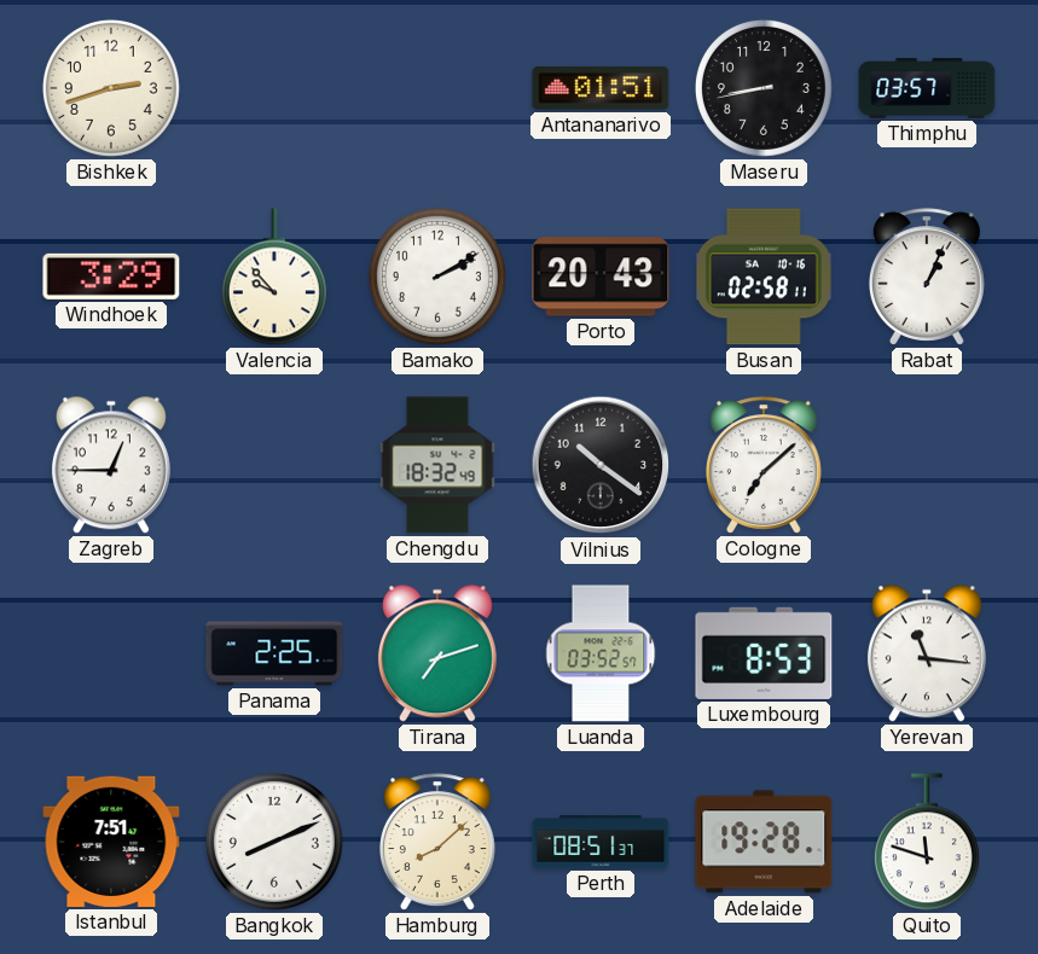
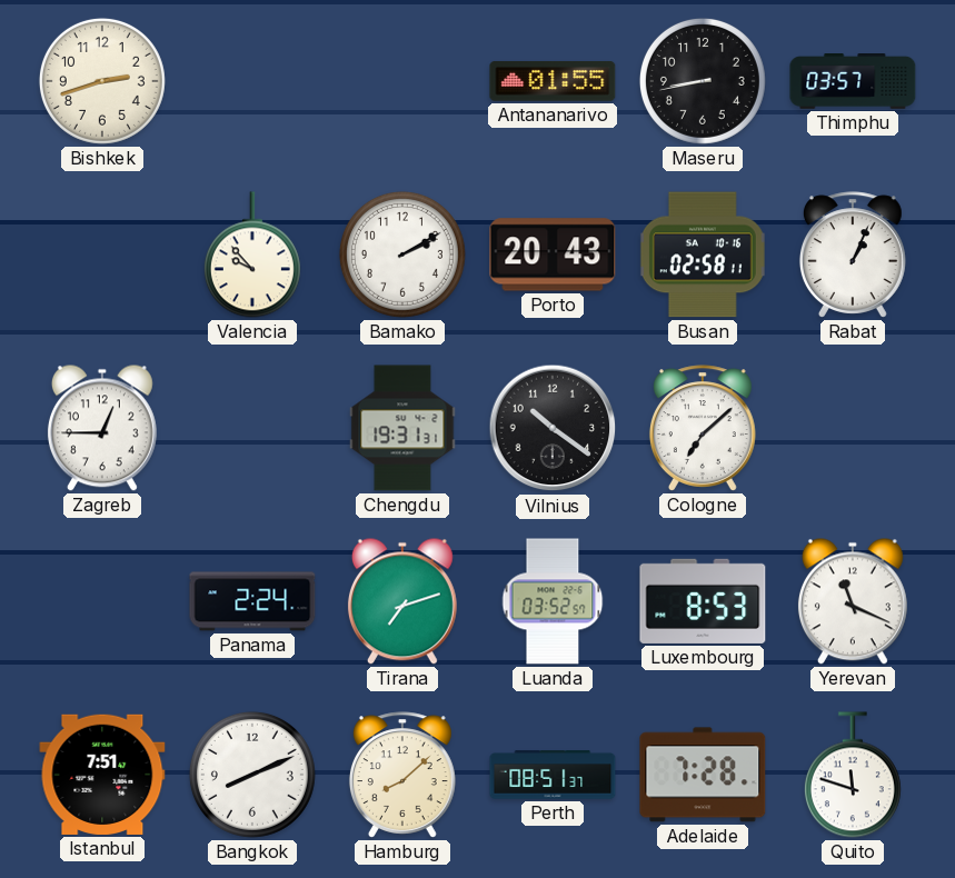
Antananarivo: 01:51 -> 01:55 (553, 81)
Windhoek: 3:29 -> none (111, 277)
Chengdu: 18:32 -> 19:31 (402, 428)
Panama: 2:25 -> 2:24 (252, 601)
Yerevan: 11:16 -> 11:19 (853, 601)
Adelaide: 19:28 -> 7:28 (703, 775)
